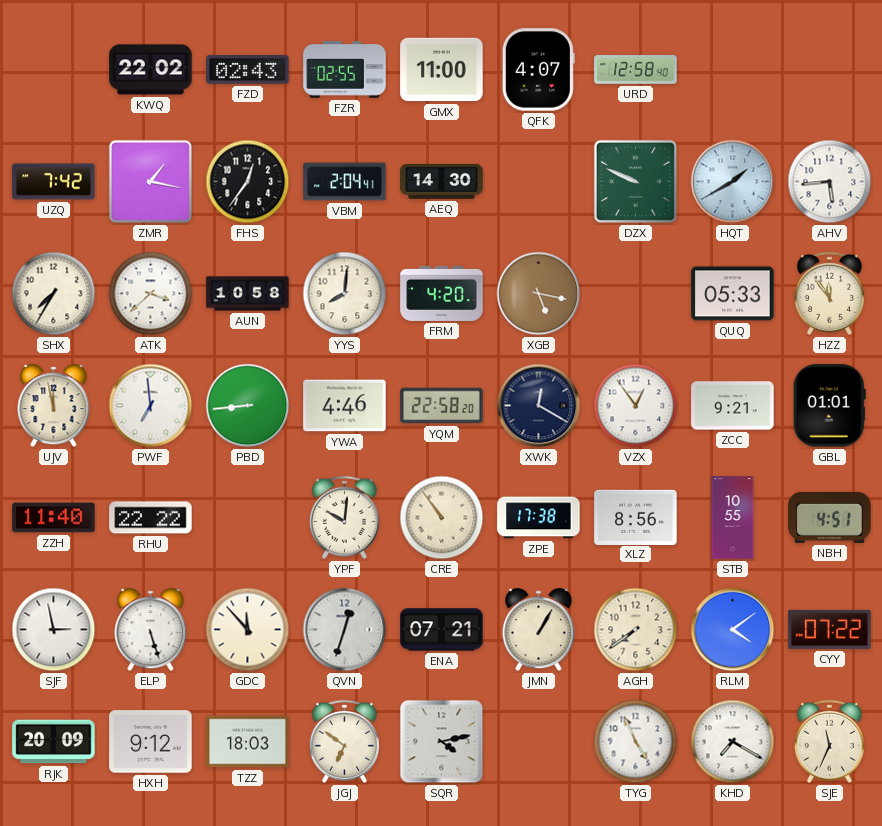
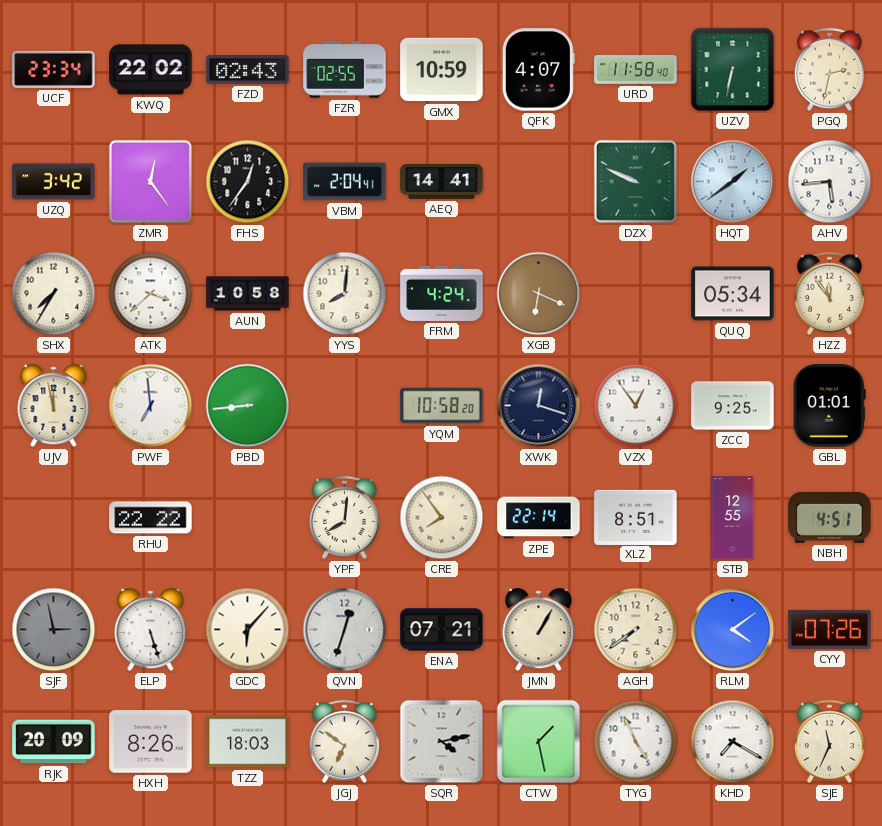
UCF: none -> 23:34 (54, 69)
GMX: 11:00 -> 10:59 (442, 70)
URD: 12:58 -> 11:58 (636, 70)
UZV: none -> 6:32 (733, 70)
PGQ: none -> 2:32 (829, 69)
UZQ: 7:42 -> 3:42 (54, 182)
ZMR: 1:17 -> 12:24 (150, 181)
AEQ: 14:30 -> 14:41 (442, 182)
HQT: 1:40 -> 1:39 (733, 182)
FRM: 4:20 -> 4:24 (442, 293)
XGB: 5:17 -> 6:19 (539, 294)
QUQ: 05:33 -> 05:34 (733, 294)
YWA: 4:46 -> none (345, 406)
YQM: 22:58 -> 10:58 (442, 406)
XWK: 12:20 -> 12:18 (539, 406)
ZCC: 9:21 -> 9:25 (733, 406)
ZZH: 11:40 -> none (54, 518)
YPF: 10:01 -> 8:01 (344, 517)
CRE: 10:54 -> 7:54 (442, 518)
ZPE: 17:38 -> 22:14 (539, 518)
XLZ: 8:56 -> 8:51 (636, 517)
STB: 10:55 -> 12:55 (733, 518)
SJF dial: white -> grey (54, 630)
GDC: 11:53 -> 6:07 (248, 630)
CYY: 07:22 -> 07:26 (830, 629)
HXH: 9:12 -> 8:26 (151, 742)
CTW: none -> 1:28 (539, 742)
